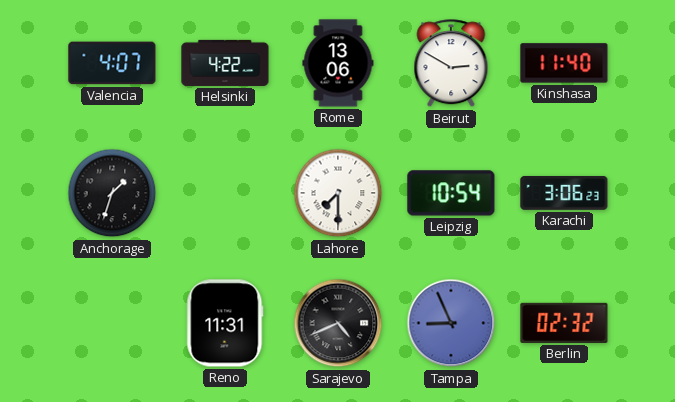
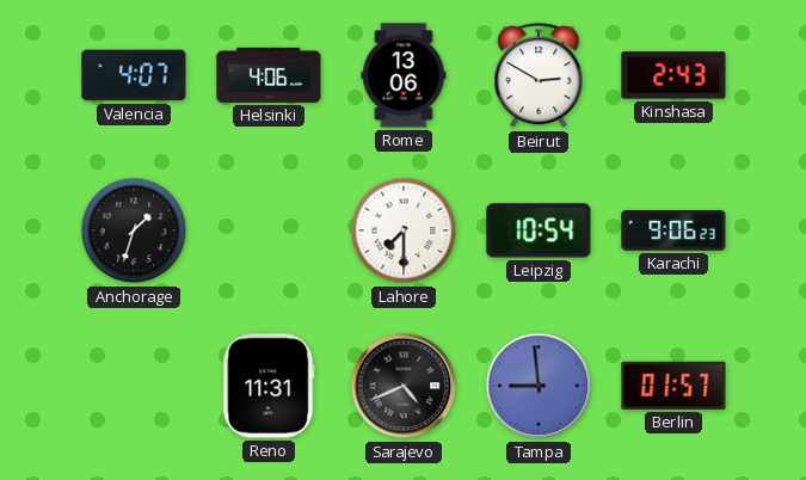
Helsinki: 4:22 -> 4:06 (269, 75)
Kinshasa: 11:40 -> 2:43 (673, 75)
Karachi: 3:06 -> 9:06 (673, 230)
Tampa: 8:56 -> 8:59 (539, 386)
Berlin: 02:32 -> 01:57 (673, 386)
